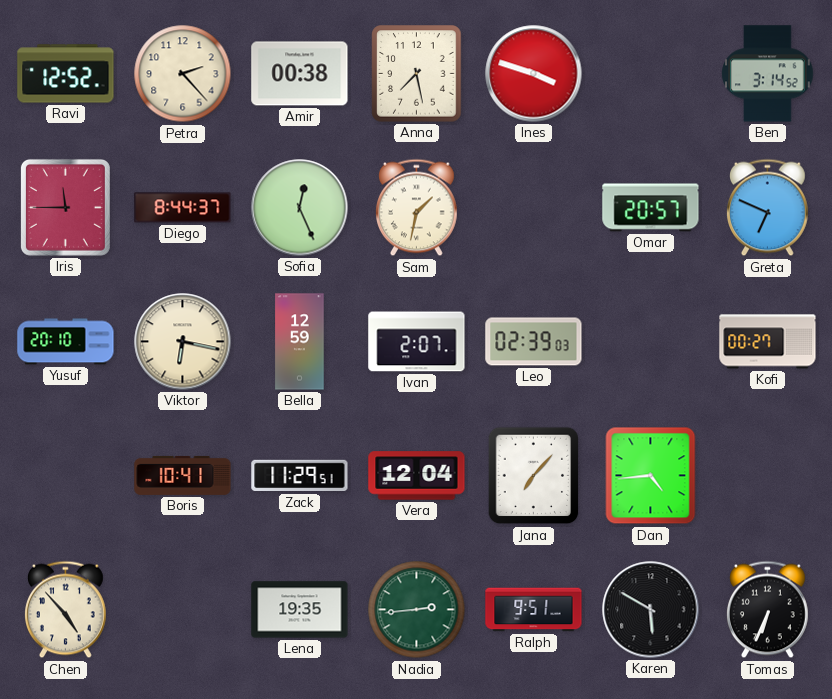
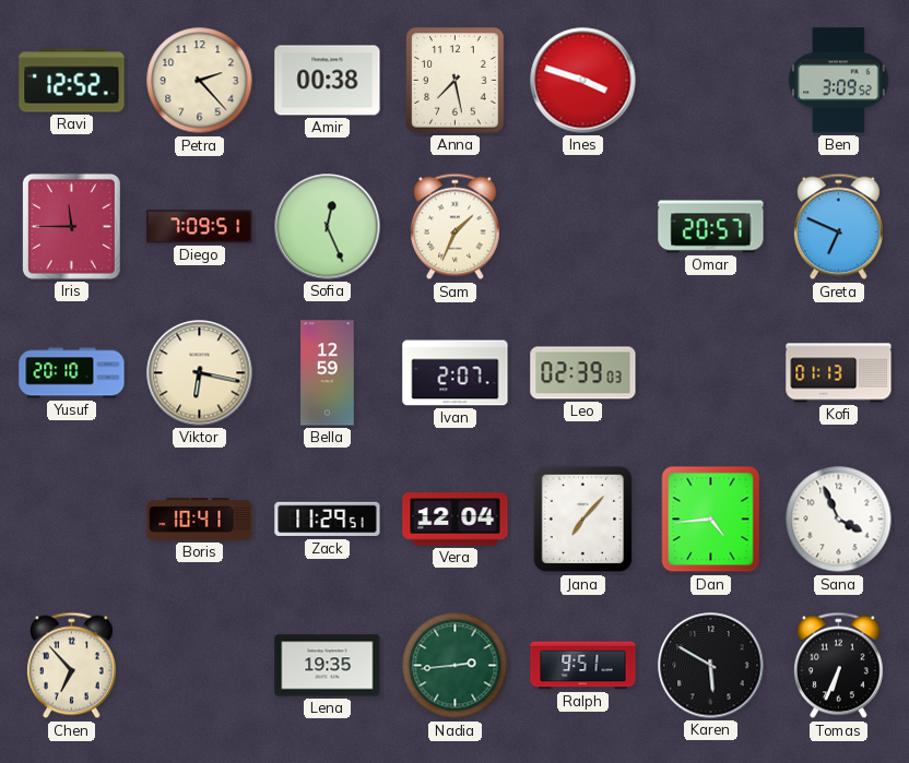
Ben: 3:14 -> 3:09 (839, 81)
Diego: 8:44 -> 7:09 (200, 227)
Sam: 1:32 -> 1:34 (456, 227)
Kofi: 00:27 -> 01:13 (839, 373)
Sana: none -> 3:56 (839, 520)
Chen: 4:53 -> 6:53 (72, 666)
